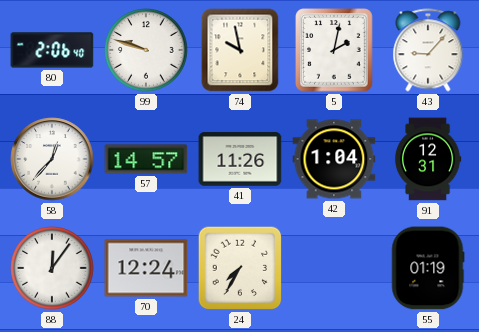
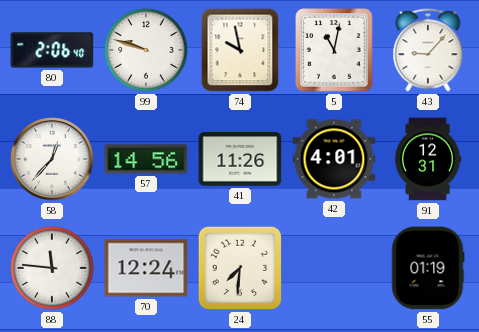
5: 2:02 -> 11:02 (334, 50)
57: 14:57 -> 14:56 (146, 159)
42: 1:04 -> 4:01 (334, 159)
88: 12:06 -> 11:46 (52, 268)
24: 7:35 -> 7:31 (240, 268)
